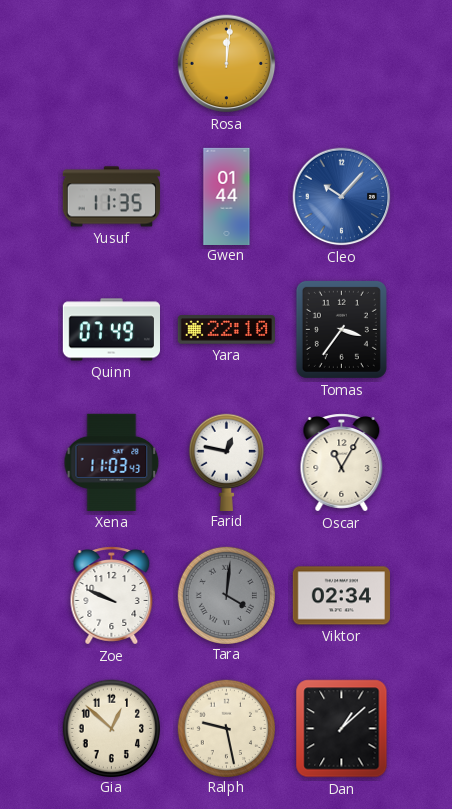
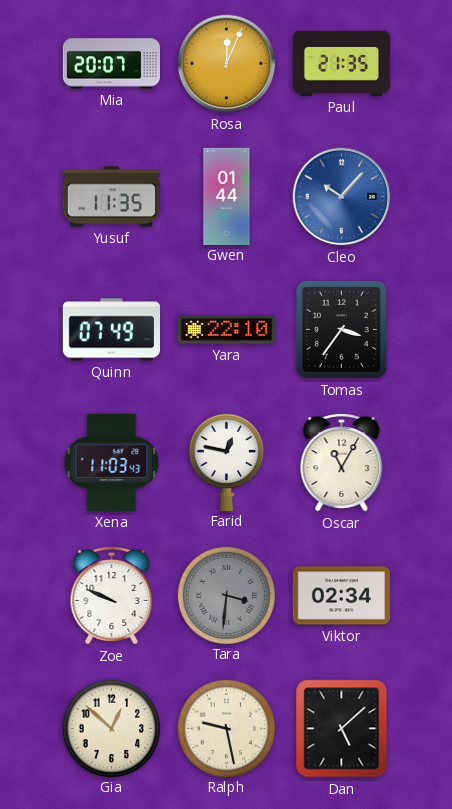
Mia: none -> 20:07 (111, 64)
Rosa: 12:01 -> 12:04 (227, 64)
Paul: none -> 21:35 (341, 63)
Tara: 4:01 -> 3:31 (226, 595)
Dan: 1:08 -> 5:08 (342, 729)
